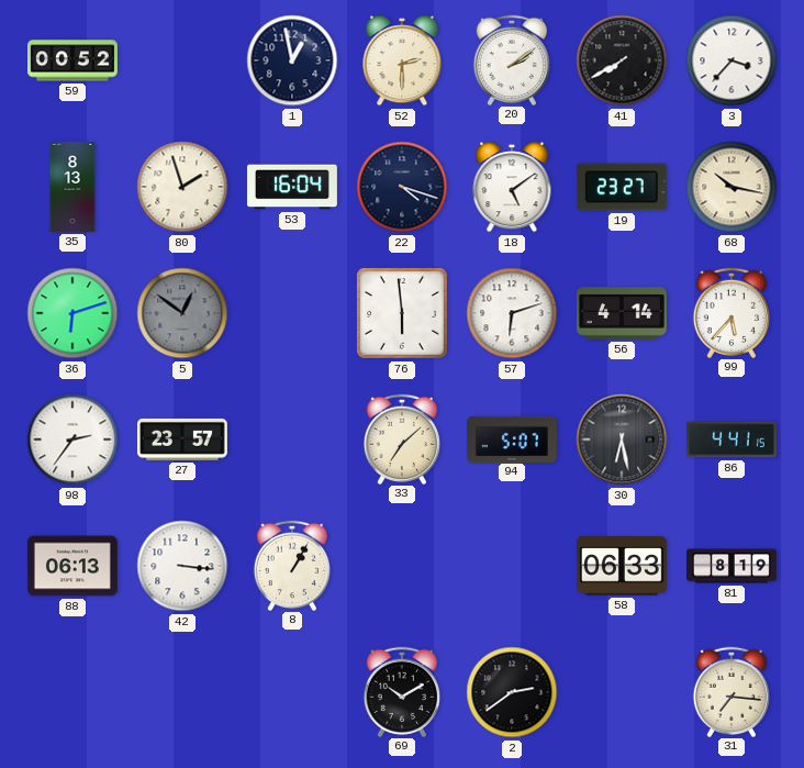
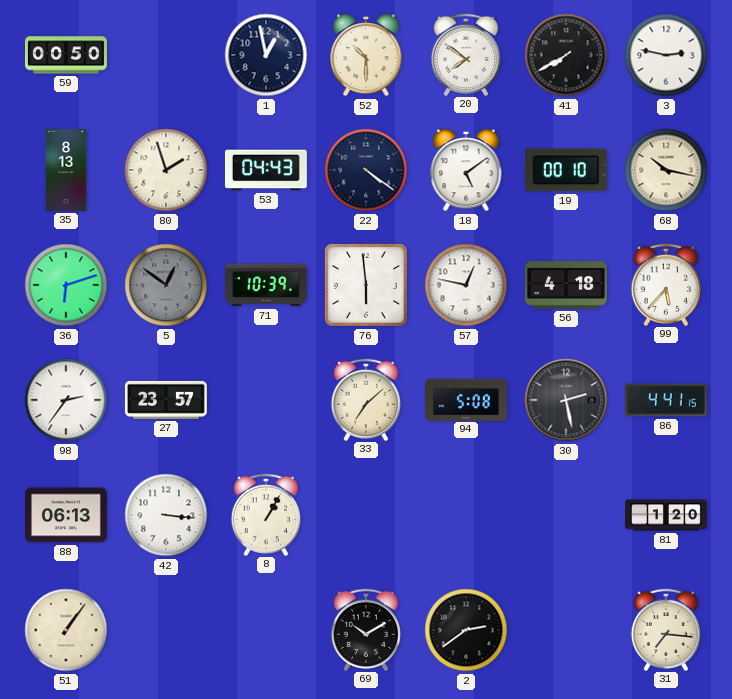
59: 00:52 -> 00:50 (67, 55)
52: 2:30 -> 10:30 (366, 55)
20: 2:09 -> 7:51 (465, 54)
3: 3:37 -> 2:47 (666, 55)
53: 16:04 -> 04:43 (266, 170)
22: 4:18 -> 4:21 (366, 170)
19: 23:27 -> 00:10 (566, 170)
71: none -> 10:39 (266, 285)
57: 6:12 -> 12:47 (466, 285)
56: 4:14 -> 4:18 (566, 285)
94: 5:07 -> 5:08 (466, 399)
30: 6:28 -> 2:28 (566, 400)
58: 06:33 -> none (622, 566)
81: 8:19 -> 1:20 (667, 515)
51: none -> 1:06 (66, 630)
